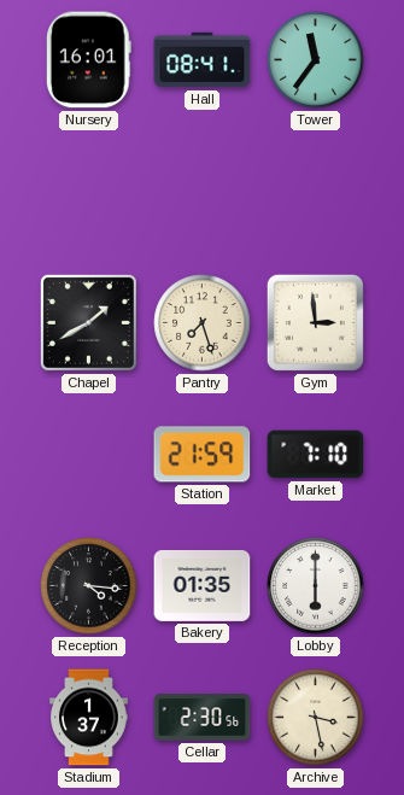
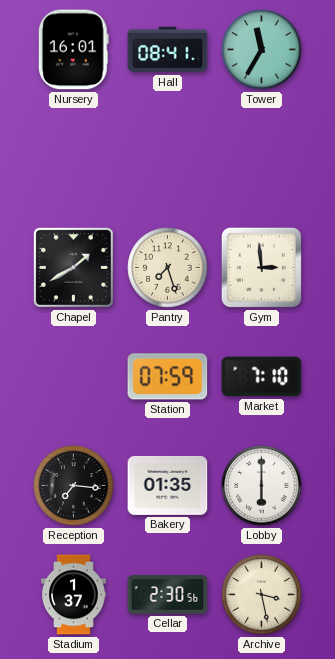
Tower: 11:36 -> 11:35 (262, 50)
Station: 21:59 -> 07:59 (168, 377)
Reception: 4:16 -> 7:16 (74, 486)
